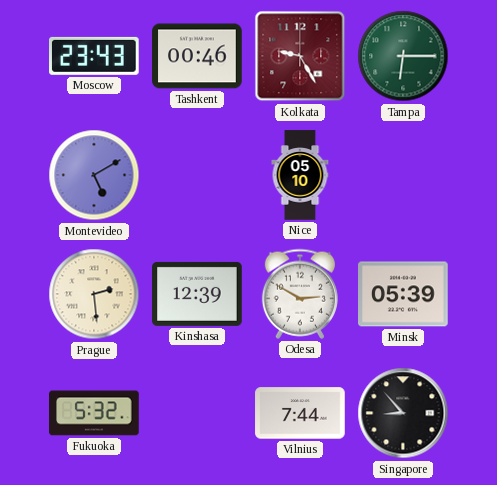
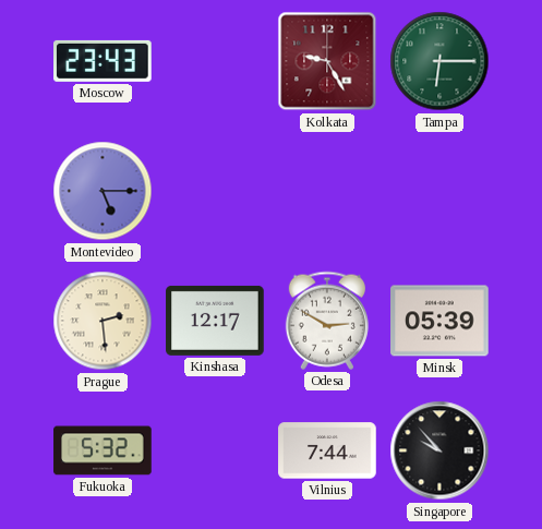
Tashkent: 00:46 -> none (197, 56)
Montevideo: 5:10 -> 5:15 (103, 191)
Nice: 05:10 -> none (300, 175)
Kinshasa: 12:39 -> 12:17 (215, 321)
Singapore: 8:53 -> 9:53 (439, 450)
